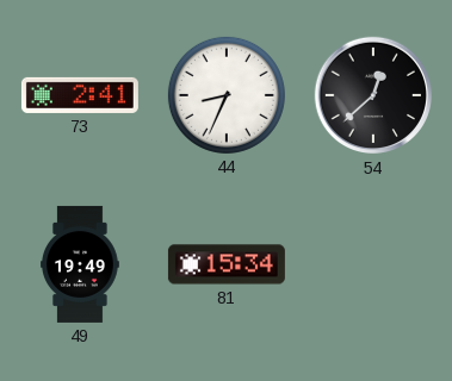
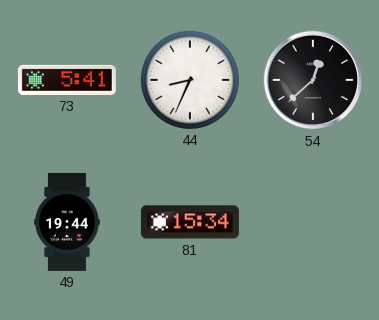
73: 2:41 -> 5:41 (67, 80)
49: 19:49 -> 19:44 (68, 222)
